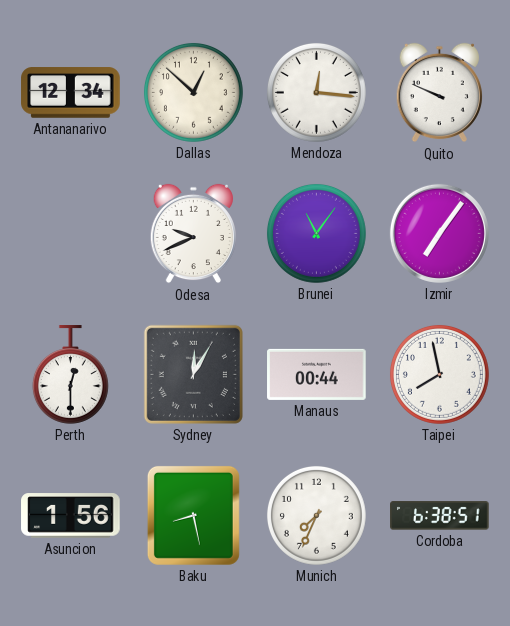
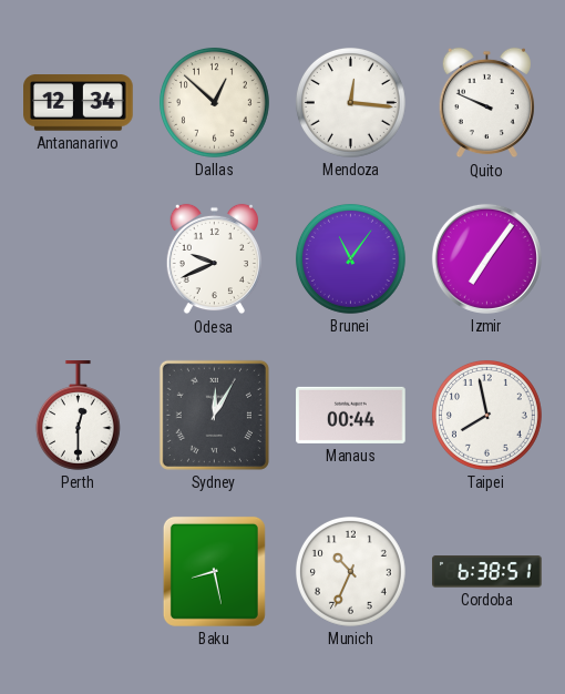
Asuncion: 1:56 -> none (71, 516)
Munich: 7:34 -> 10:34 (350, 571)
